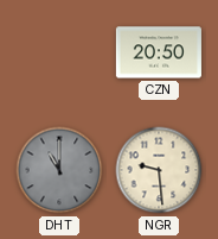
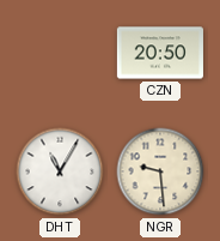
DHT: 11:00 -> 11:05 (60, 171)
DHT dial: grey -> white (60, 171)
